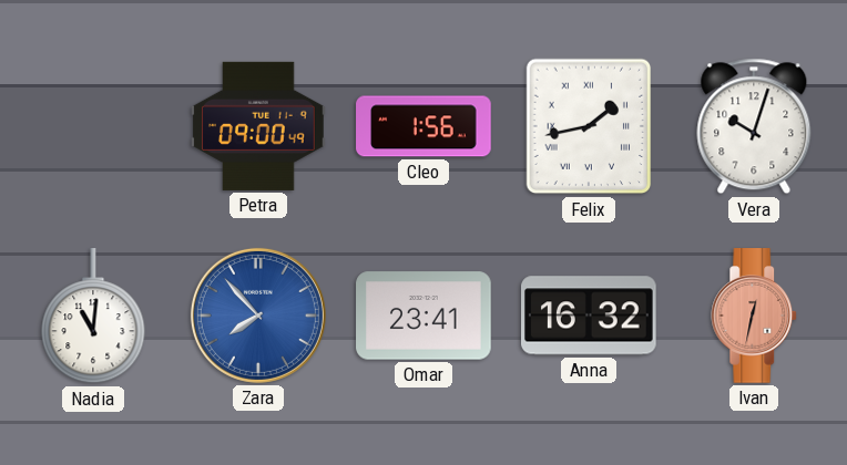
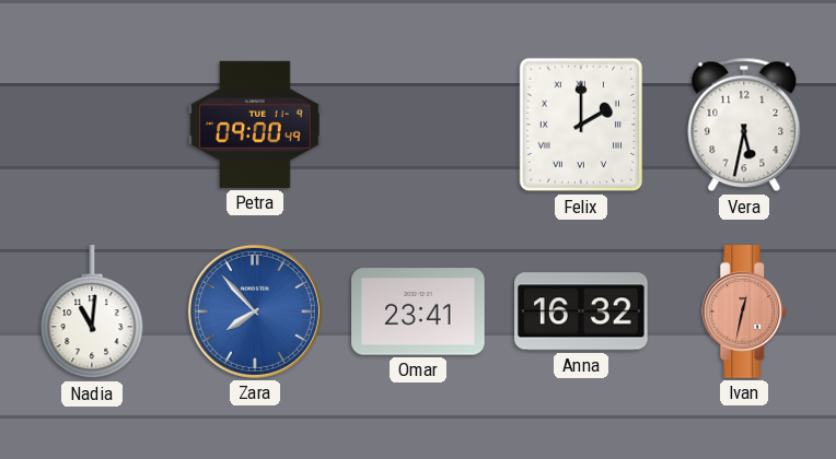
Cleo: 1:56 -> none (423, 126)
Felix: 1:43 -> 2:00 (581, 125)
Vera: 10:03 -> 5:32 (744, 125)
